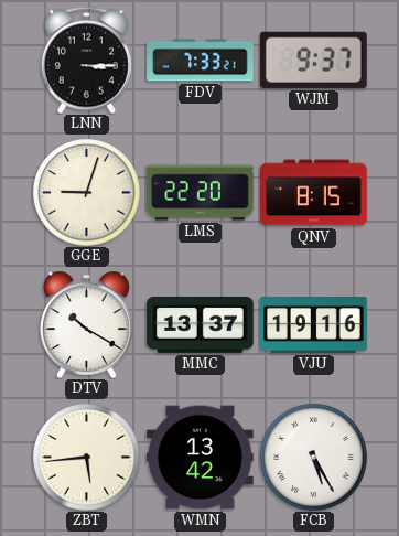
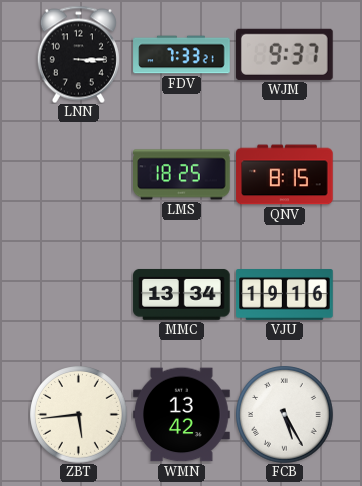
GGE: 9:03 -> none (87, 193)
LMS: 22:20 -> 18:25 (182, 175)
DTV: 10:20 -> none (87, 324)
MMC: 13:37 -> 13:34 (182, 294)
